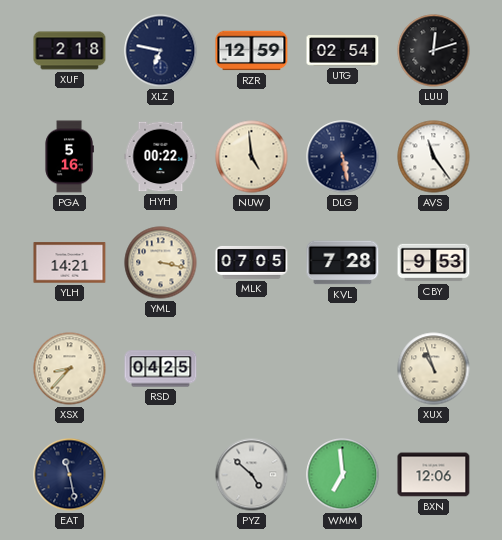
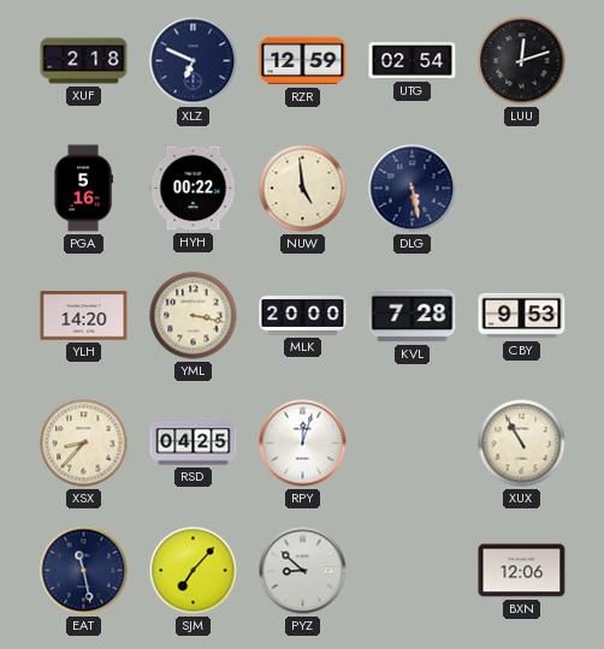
XLZ: 6:47 -> 6:49 (194, 61)
AVS: 11:24 -> none (434, 157)
YLH: 14:21 -> 14:20 (84, 316)
MLK: 07:05 -> 20:00 (303, 315)
RPY: none -> 12:03 (303, 443)
XUX: 10:57 -> 10:55 (522, 443)
SJM: none -> 7:07 (194, 571)
PYZ: 4:52 -> 8:52 (303, 571)
WMM: 6:59 -> none (343, 475)
